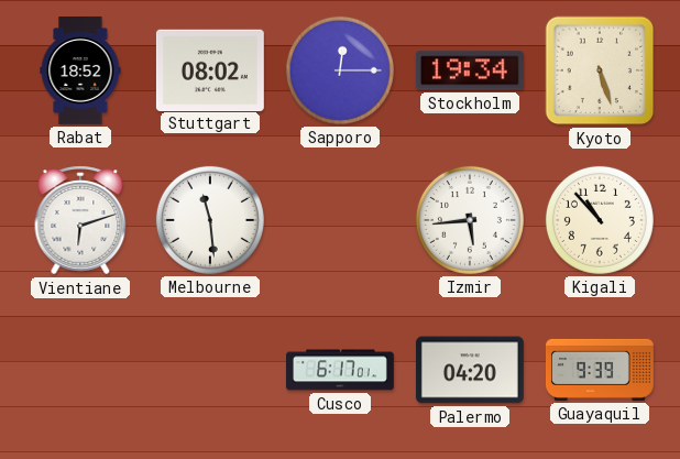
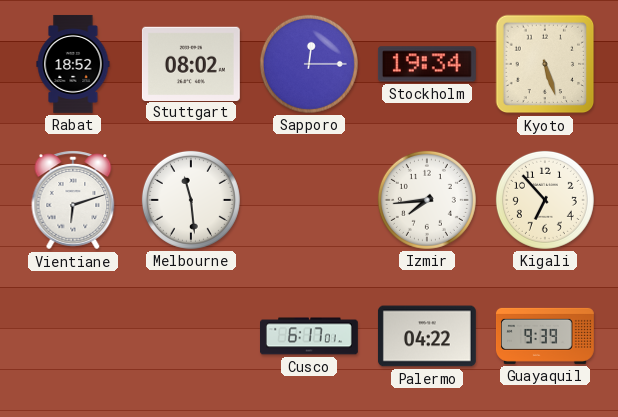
Izmir: 5:44 -> 7:44 (427, 200)
Kigali: 10:53 -> 6:53 (545, 200)
Palermo: 04:20 -> 04:22 (427, 336)
